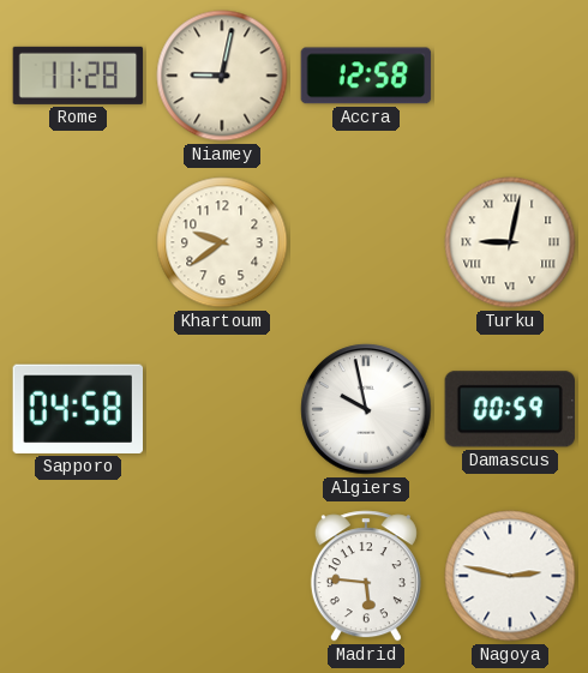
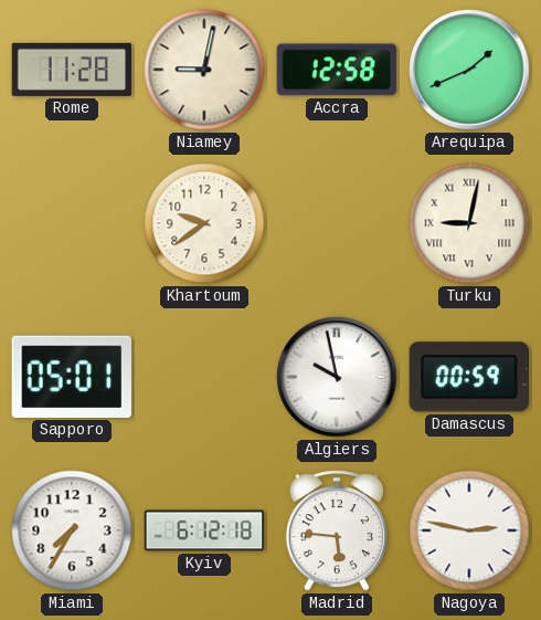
Arequipa: none -> 1:41 (469, 70)
Sapporo: 04:58 -> 05:01 (71, 377)
Miami: none -> 7:35 (72, 530)
Kyiv: none -> 6:12 (204, 530)
